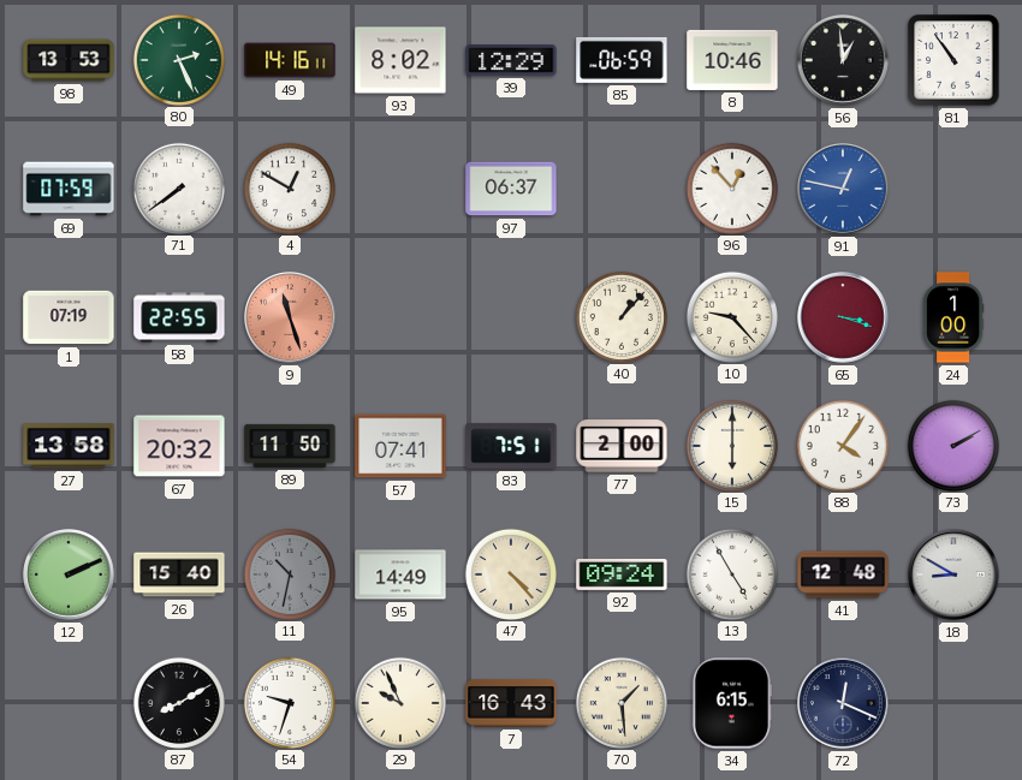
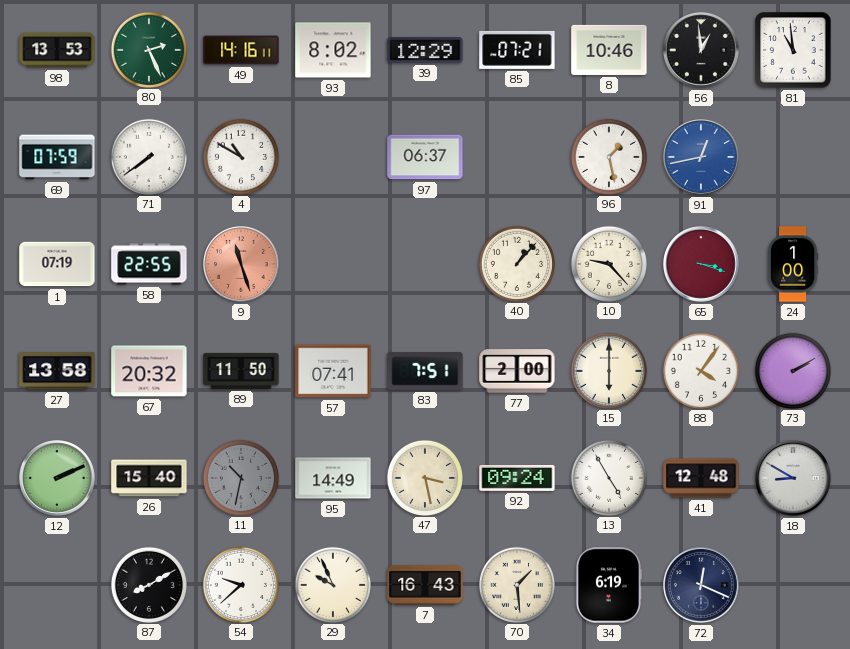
85: 06:59 -> 07:21 (517, 50)
81: 10:54 -> 10:59 (793, 50)
4: 12:50 -> 10:50 (240, 156)
96: 12:53 -> 1:28 (608, 156)
91: 12:47 -> 12:43 (702, 158)
47: 4:23 -> 3:28 (424, 477)
54: 9:33 -> 9:38 (240, 584)
34: 6:15 -> 6:19 (608, 585)
